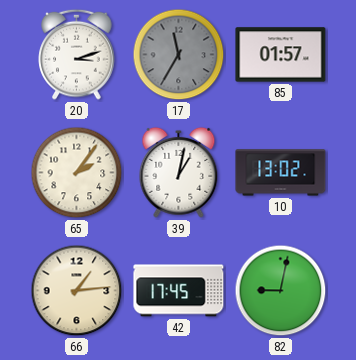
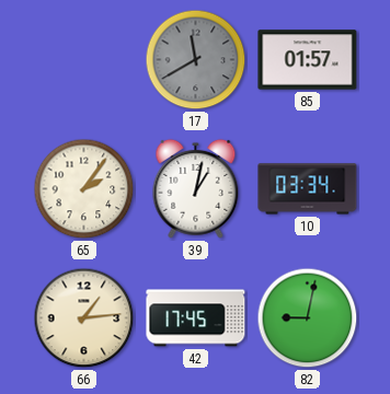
20: 3:12 -> none (77, 54)
17: 11:35 -> 11:40 (196, 60)
10: 13:02 -> 03:34 (308, 189)
